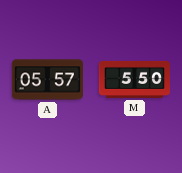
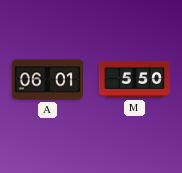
A: 05:57 -> 06:01 (47, 80)
